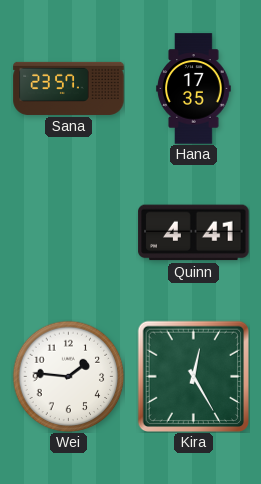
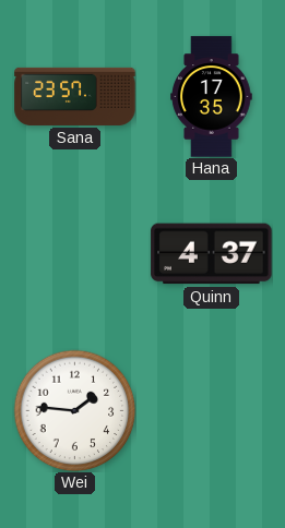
Quinn: 4:41 -> 4:37 (212, 254)
Kira: 12:25 -> none (193, 376)
